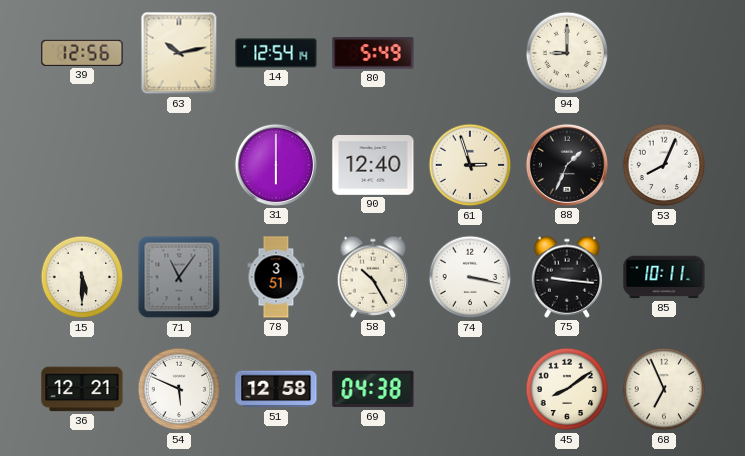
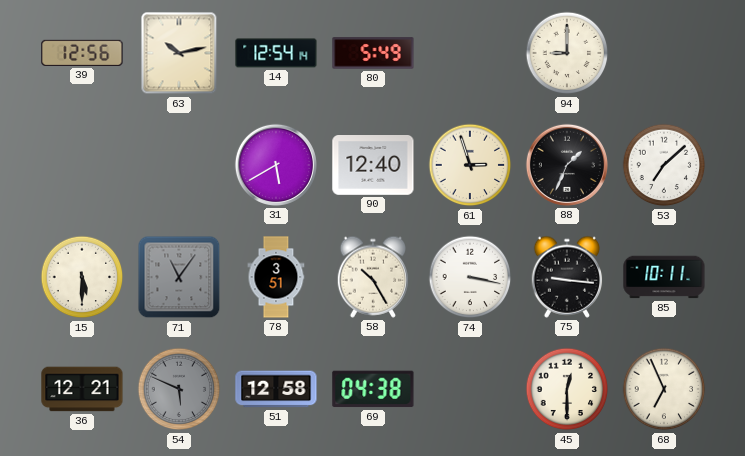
31: 6:00 -> 5:40 (276, 165)
53: 8:04 -> 7:08 (664, 165)
54 dial: white -> grey (179, 389)
45: 8:09 -> 12:30 (567, 389)
